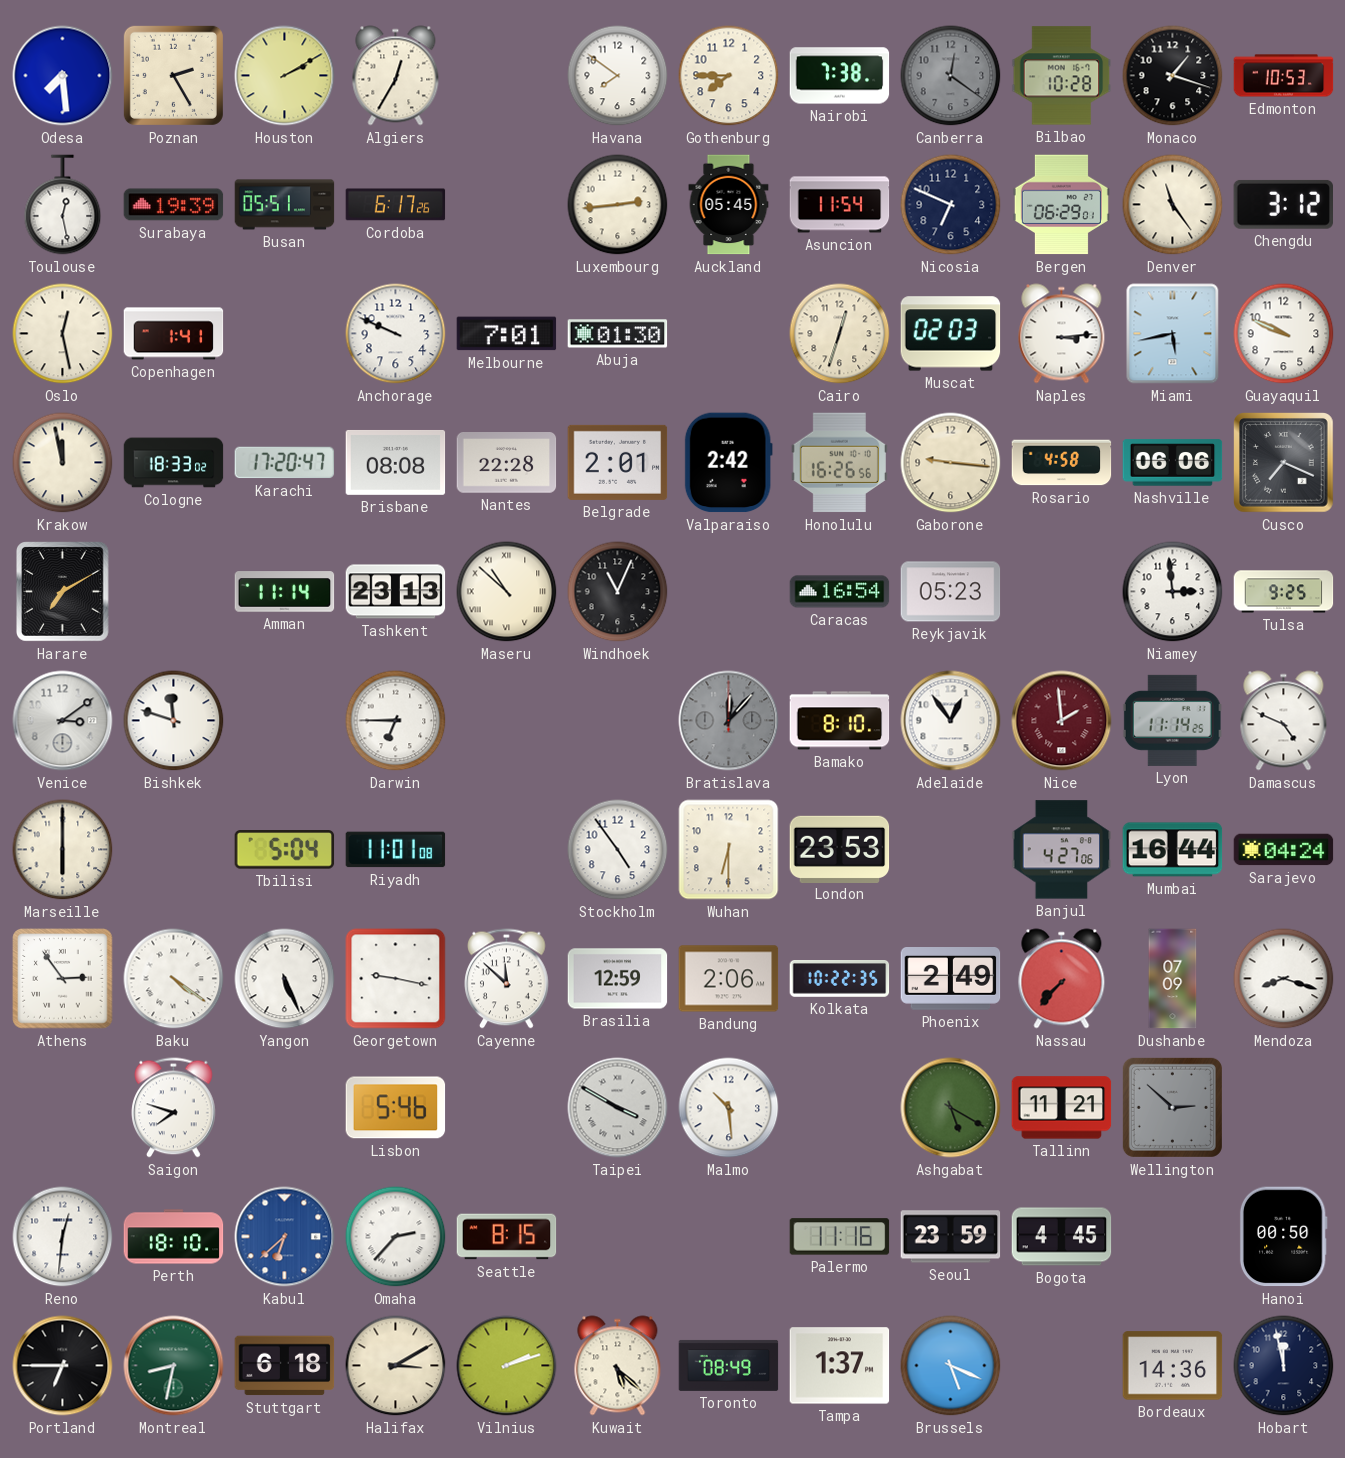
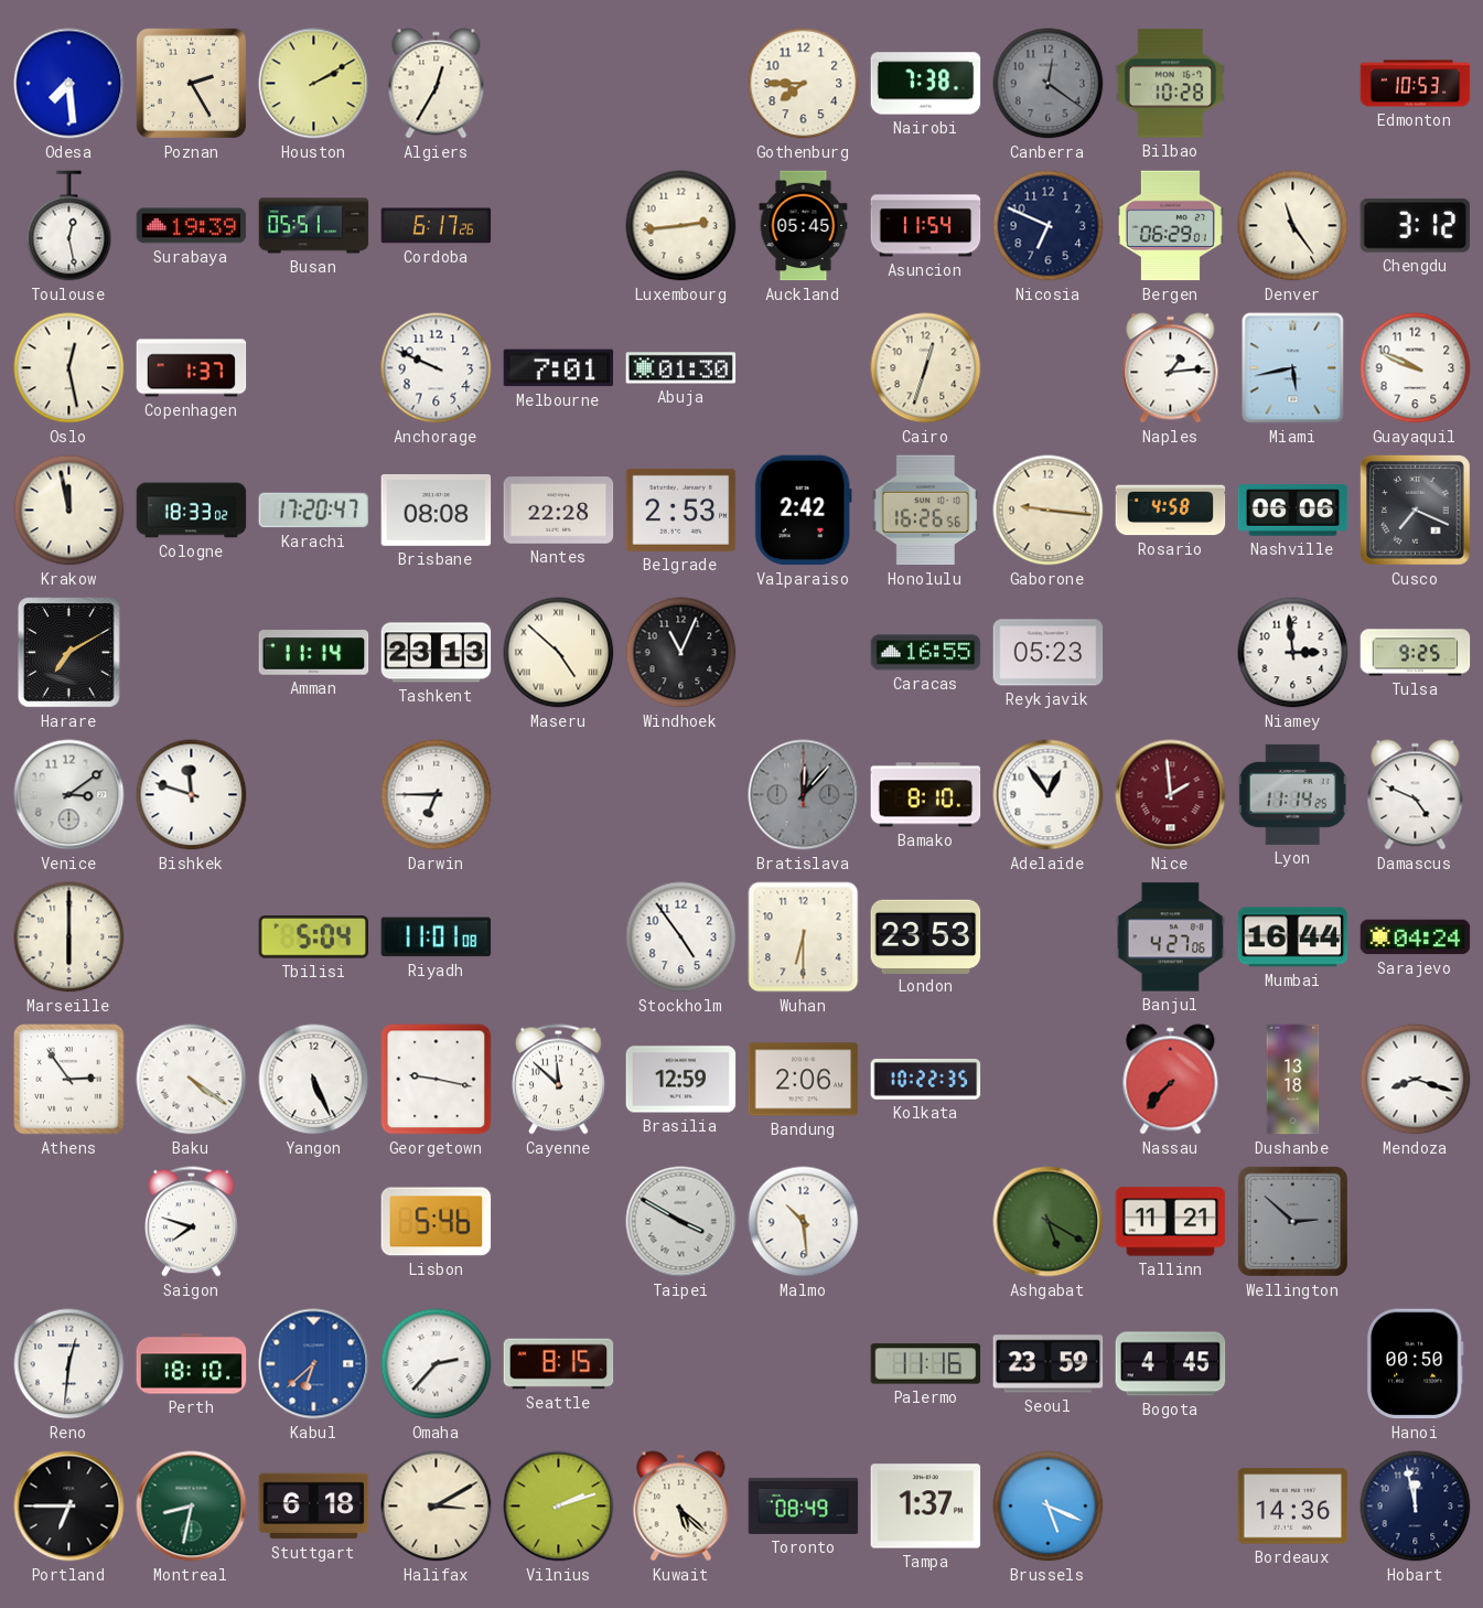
Havana: 7:51 -> none (618, 76)
Monaco: 1:18 -> none (1173, 76)
Copenhagen: 1:41 -> 1:37 (192, 368)
Muscat: 02:03 -> none (951, 334)
Naples: 3:14 -> 1:14 (1171, 368)
Belgrade: 2:01 -> 2:53 (681, 510)
Maseru: 10:52 -> 4:52 (559, 653)
Caracas: 16:54 -> 16:55 (926, 653)
Phoenix: 2:49 -> none (951, 979)
Dushanbe: 07:09 -> 13:18 (1293, 1080)
